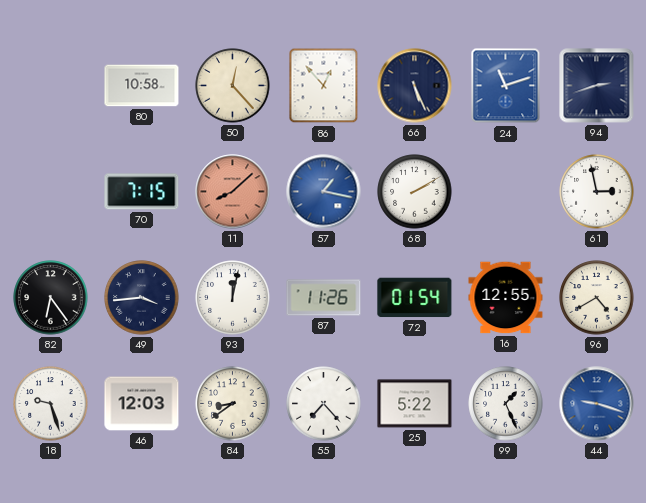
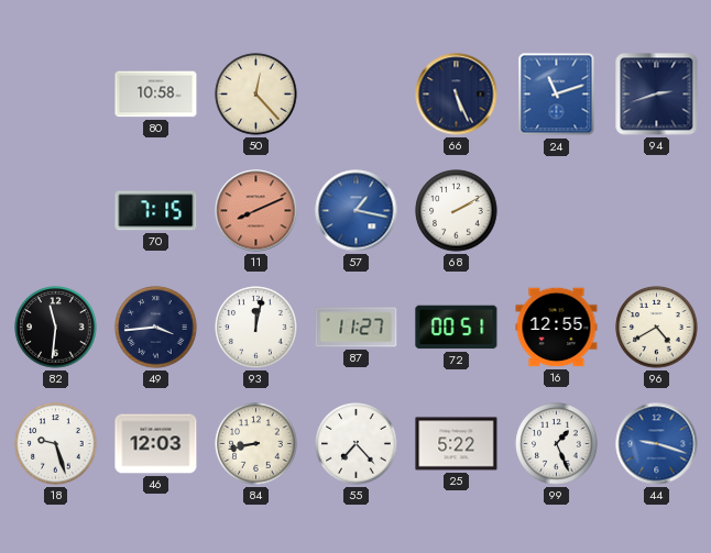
86: 12:53 -> none (324, 86)
11: 8:08 -> 8:11 (256, 211)
61: 2:58 -> none (597, 192)
82: 6:24 -> 11:31 (56, 328)
87: 11:26 -> 11:27 (357, 328)
72: 01:54 -> 00:51 (457, 328)
84: 8:39 -> 8:43 (256, 444)
